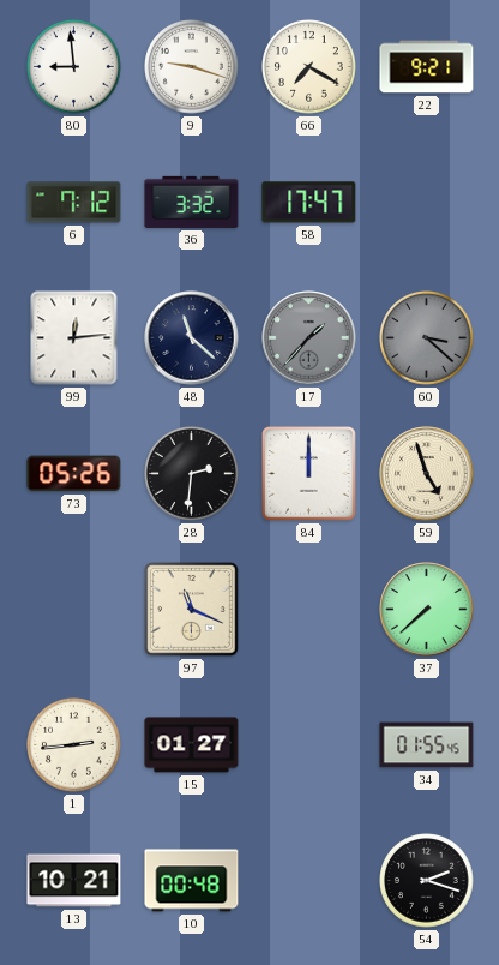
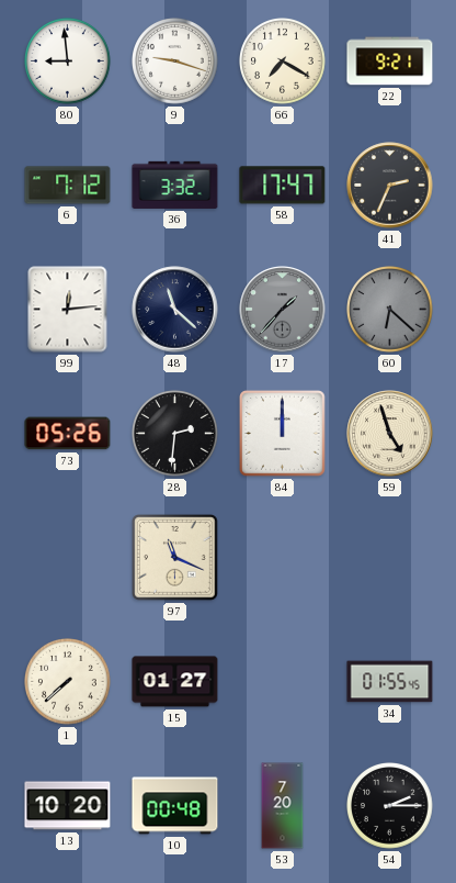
41: none -> 2:34 (390, 186)
60: 3:22 -> 6:22 (390, 310)
37: 7:38 -> none (427, 610)
1: 2:44 -> 7:38 (68, 682)
13: 10:21 -> 10:20 (68, 806)
53: none -> 7:20 (283, 806)
54: 2:18 -> 2:15 (390, 806)
